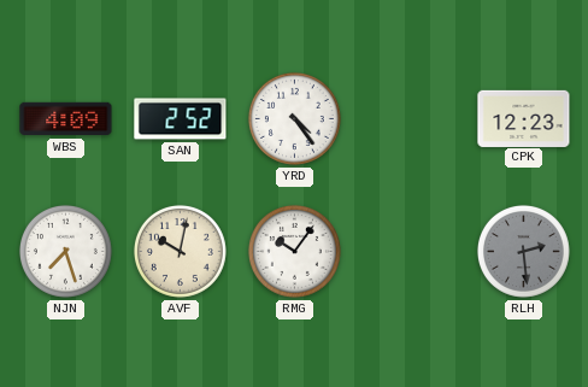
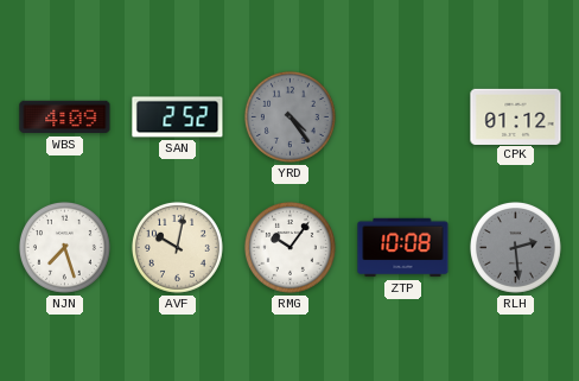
YRD dial: white -> grey (289, 116)
CPK: 12:23 -> 01:12 (516, 116)
ZTP: none -> 10:08 (403, 248)
